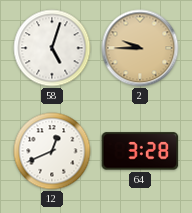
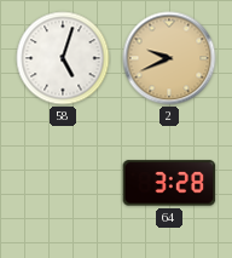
2: 9:45 -> 9:41 (169, 58)
12: 12:41 -> none (52, 151)
